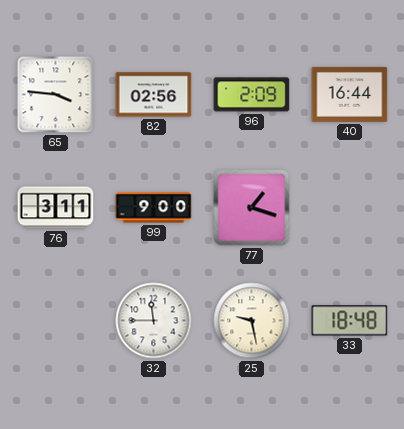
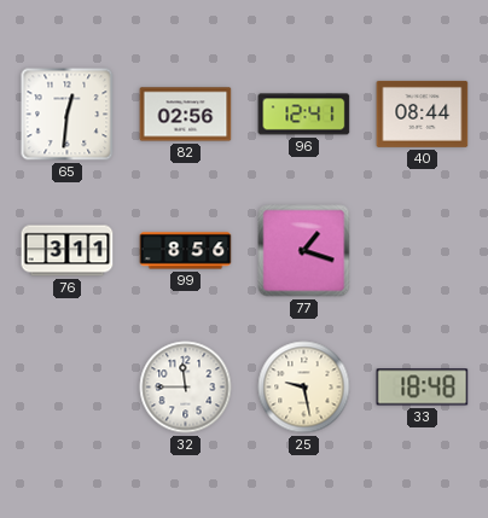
65: 3:46 -> 12:31 (68, 115)
96: 2:09 -> 12:41 (304, 115)
40: 16:44 -> 08:44 (423, 114)
99: 9:00 -> 8:56 (186, 251)
